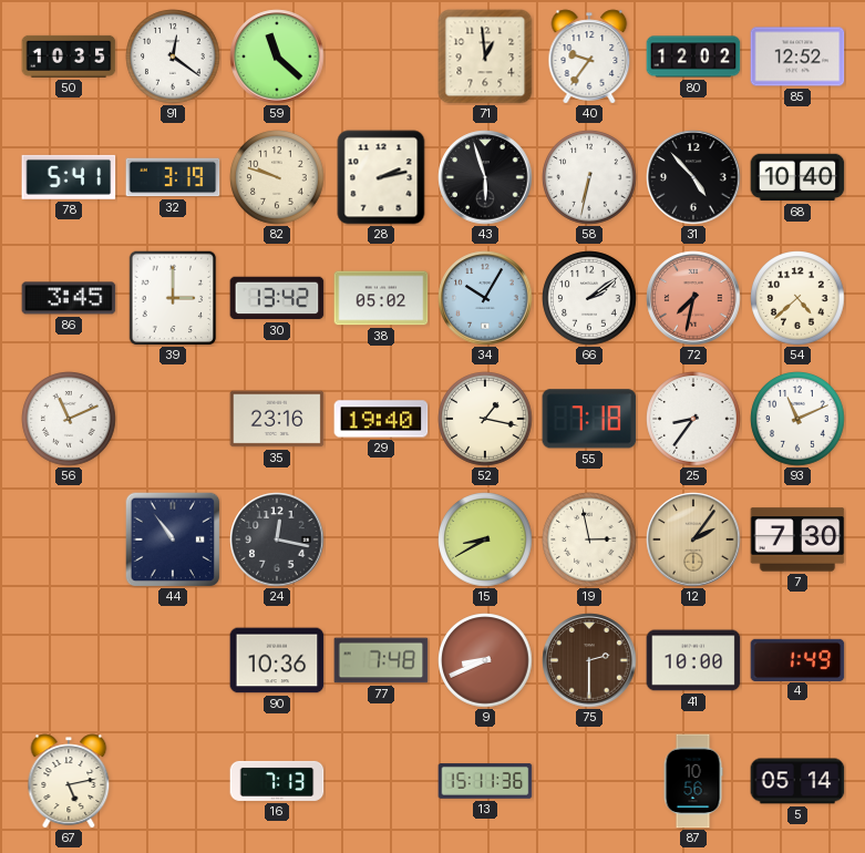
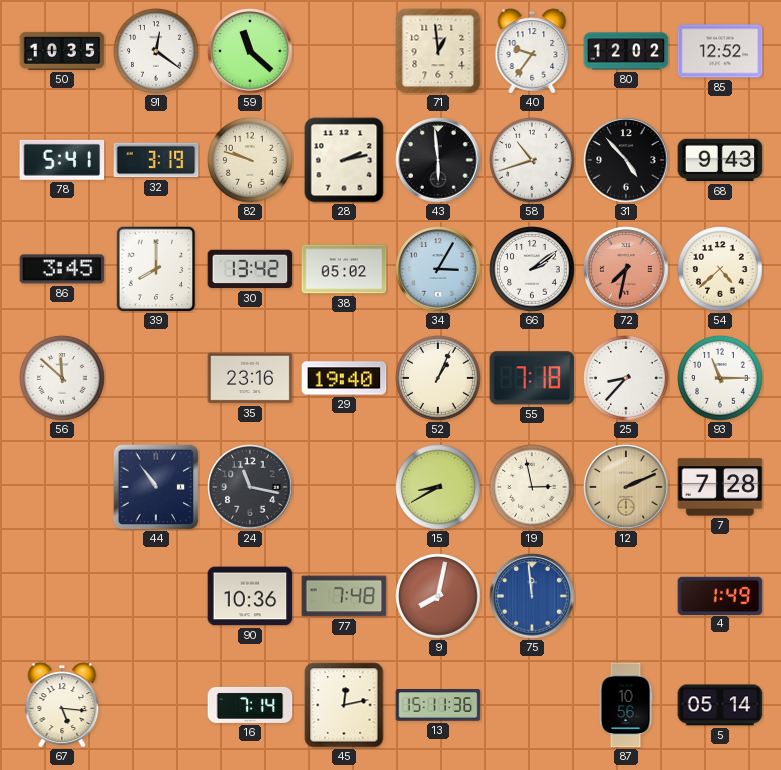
43: 5:57 -> 5:59 (438, 160)
58: 6:32 -> 10:42 (532, 160)
68: 10:40 -> 9:43 (720, 160)
39: 3:00 -> 8:00 (156, 269)
34: 10:05 -> 3:05 (438, 269)
56: 11:11 -> 11:52 (62, 378)
52: 1:17 -> 1:04 (438, 378)
25: 8:36 -> 8:37 (626, 378)
93: 11:11 -> 11:15 (720, 378)
24: 12:17 -> 11:17 (250, 487)
12: 2:06 -> 2:11 (626, 487)
7: 7:30 -> 7:28 (720, 487)
9: 8:41 -> 8:02 (438, 596)
75: 2:30 -> 11:59 (532, 596)
75 dial: brown -> blue (532, 596)
41: 10:00 -> none (693, 660)
67: 5:13 -> 5:16 (62, 705)
16: 7:13 -> 7:14 (250, 705)
45: none -> 12:13 (344, 705)
